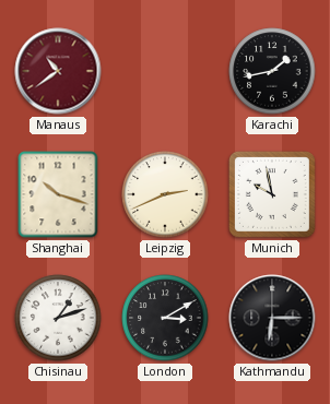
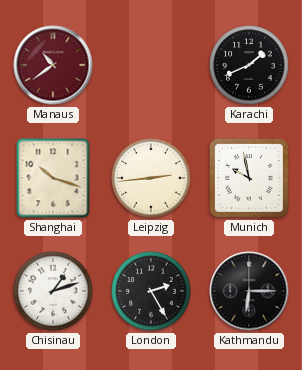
Karachi: 1:43 -> 1:41 (249, 65)
Leipzig: 2:41 -> 2:44 (151, 178)
London: 3:10 -> 2:25 (151, 291)
